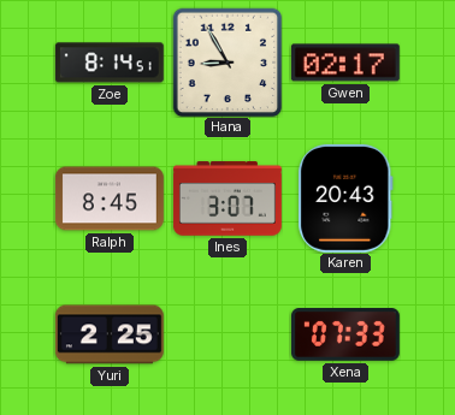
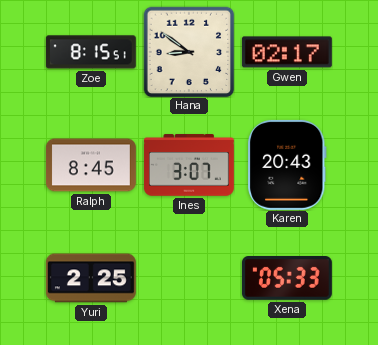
Zoe: 8:14 -> 8:15 (91, 52)
Hana: 8:55 -> 8:51 (189, 52)
Xena: 07:33 -> 05:33 (287, 279)
